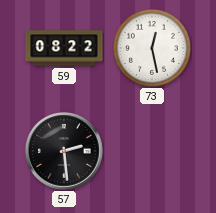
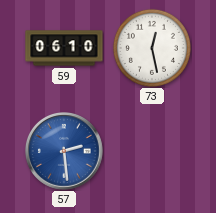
59: 08:22 -> 06:10 (64, 48)
57 dial: black -> blue (65, 152)
